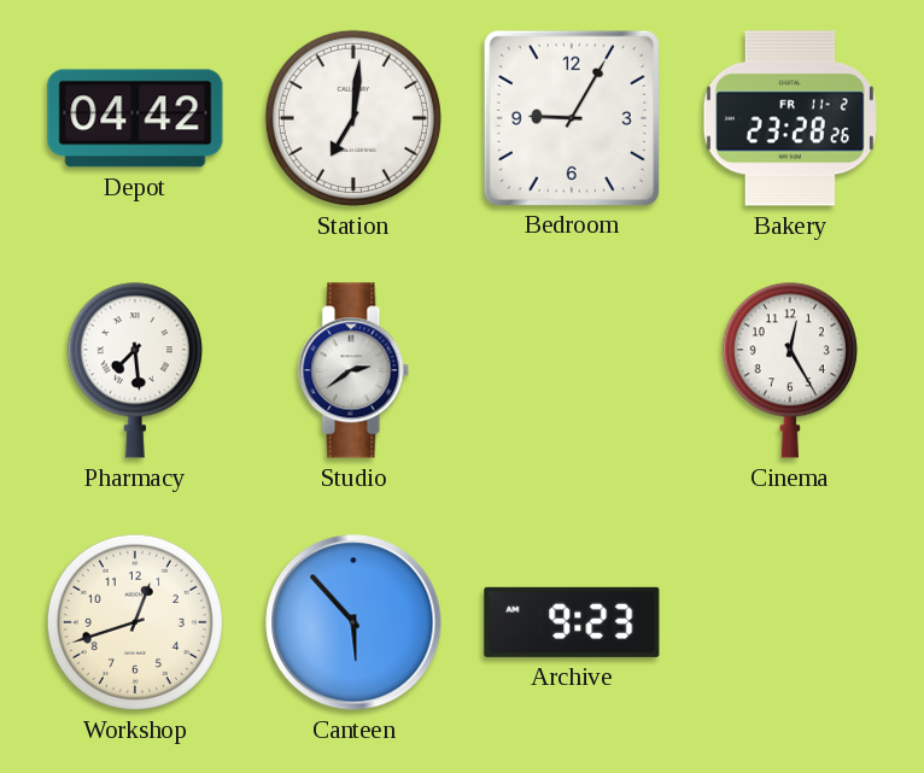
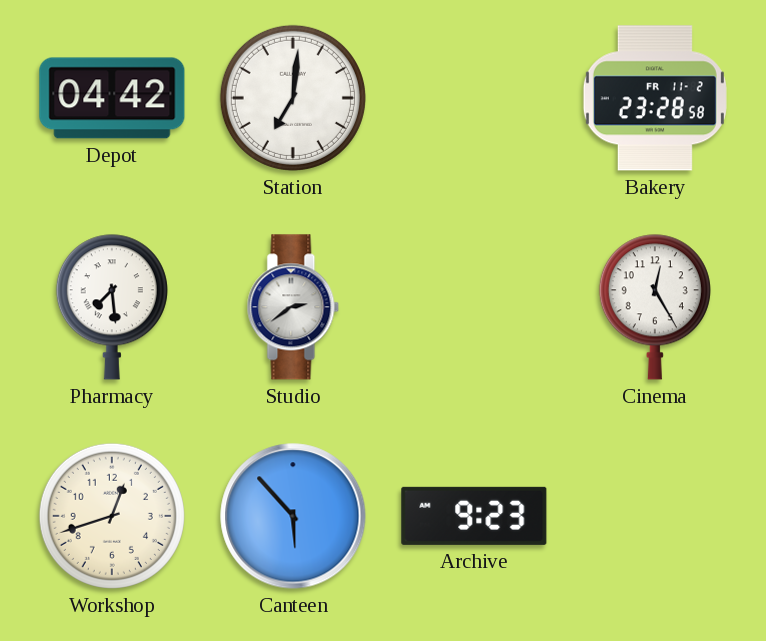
Bedroom: 9:05 -> none (571, 117)
Bakery: 23:28:26 -> 23:28:58 (655, 98)
